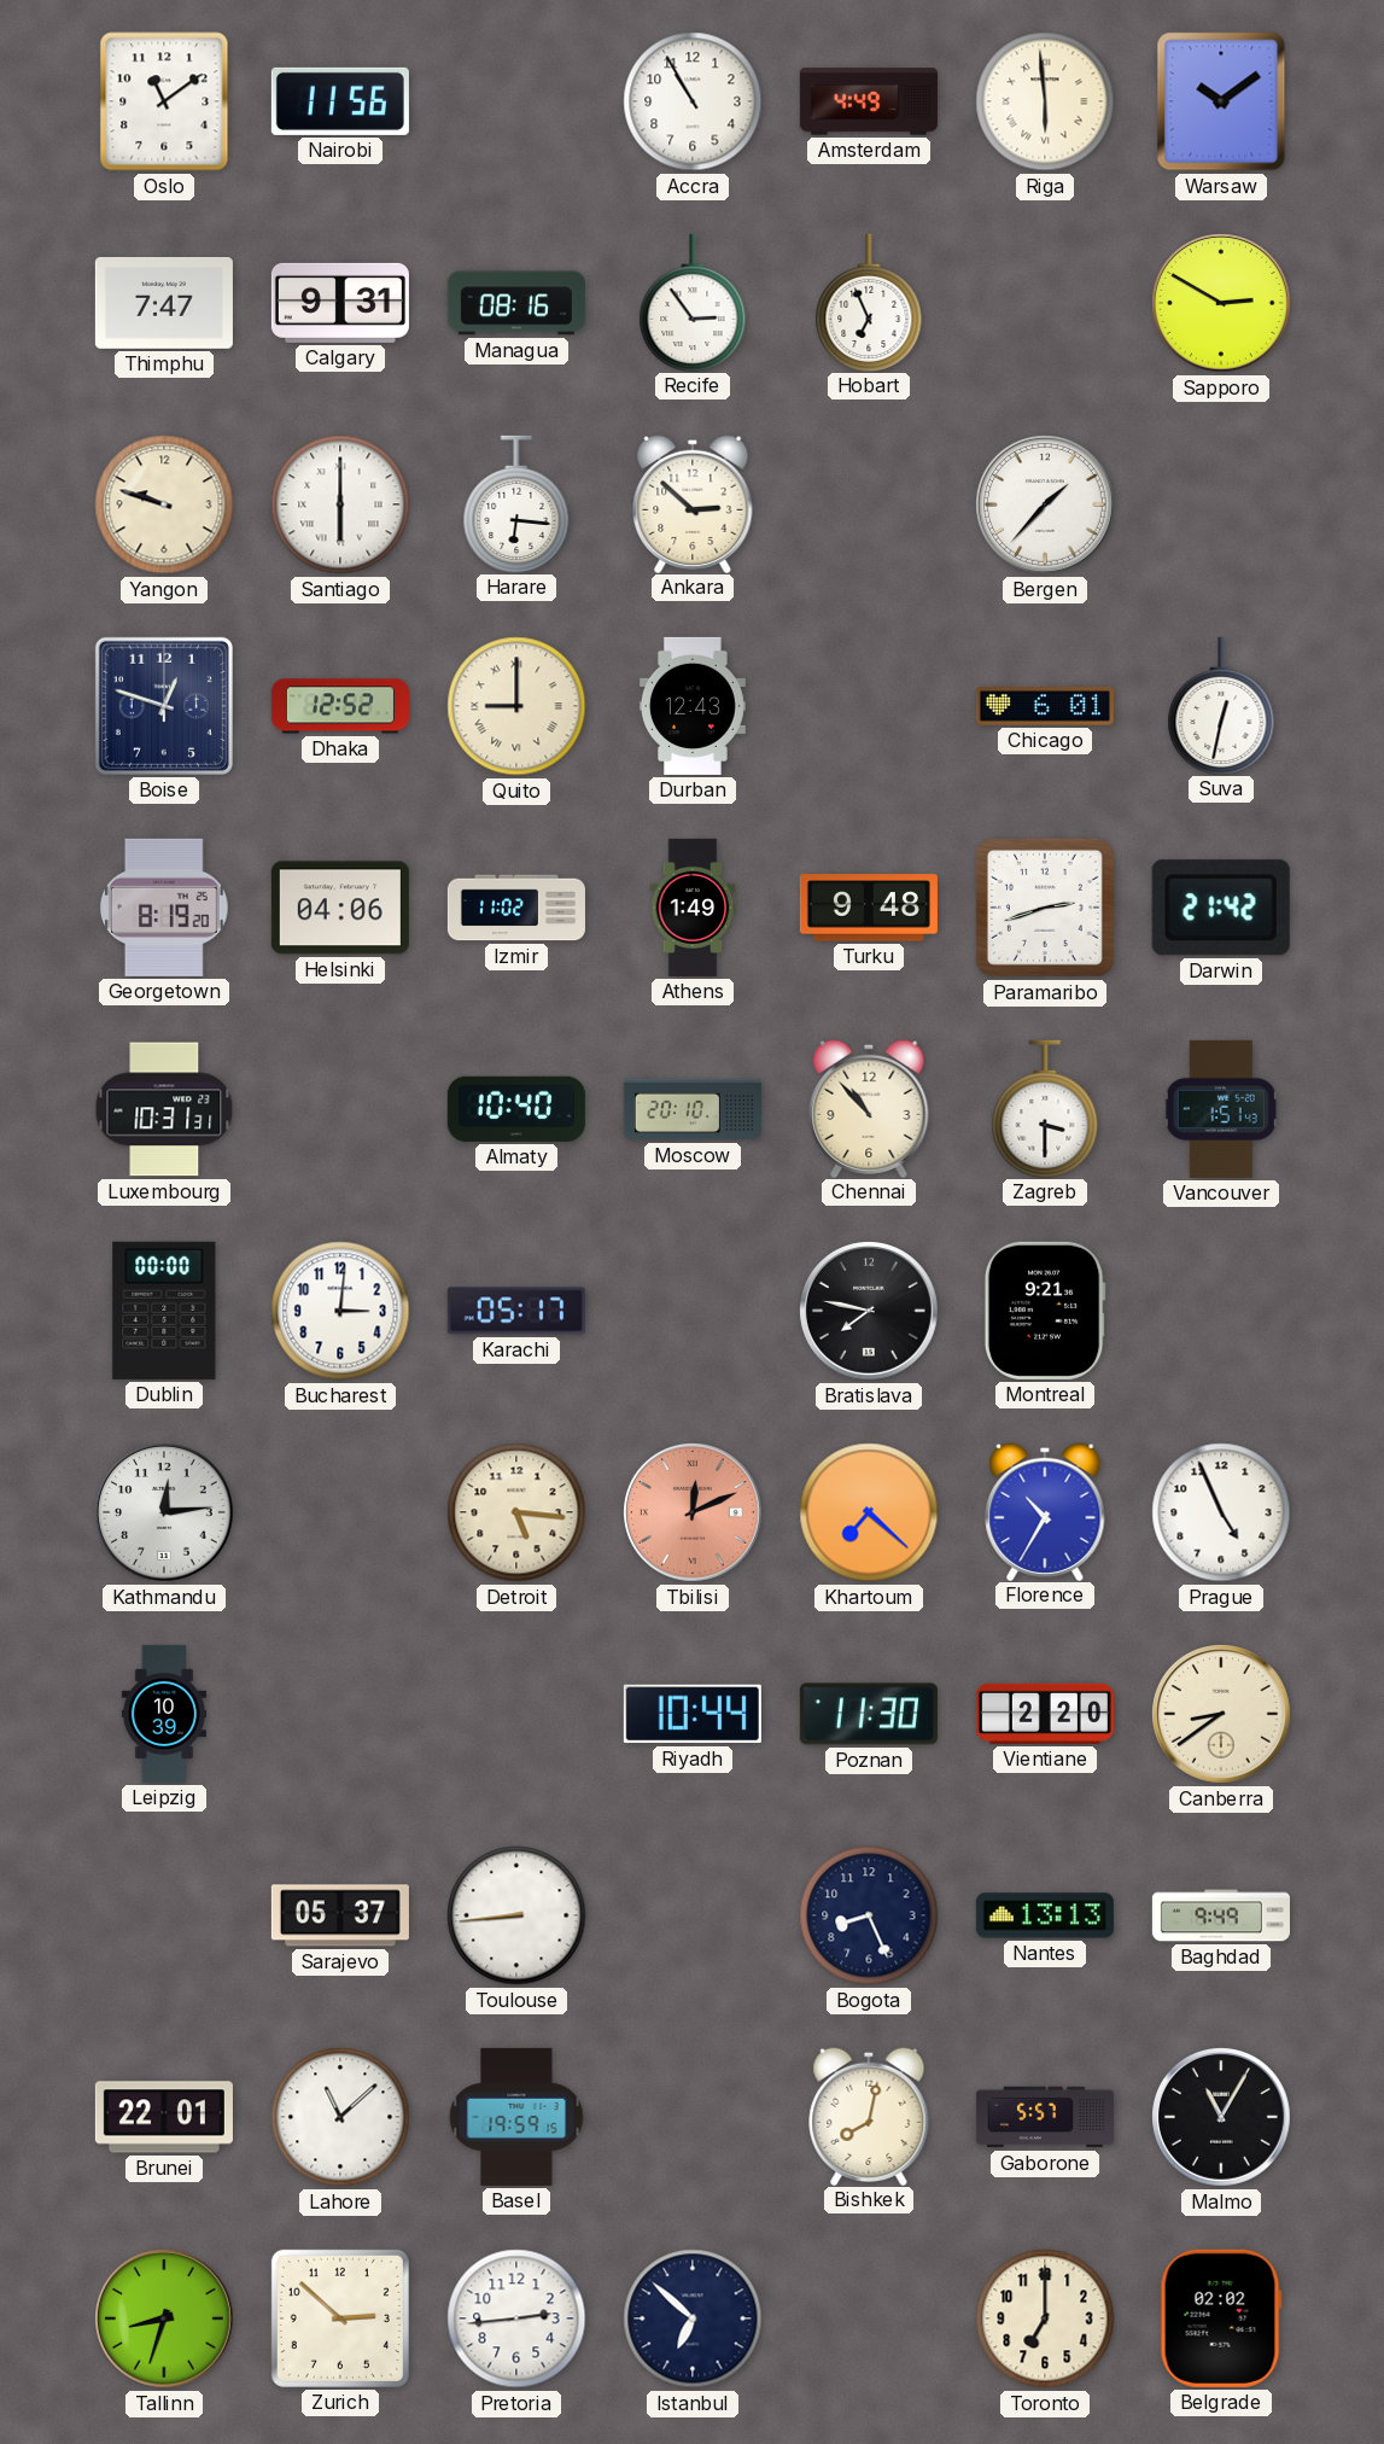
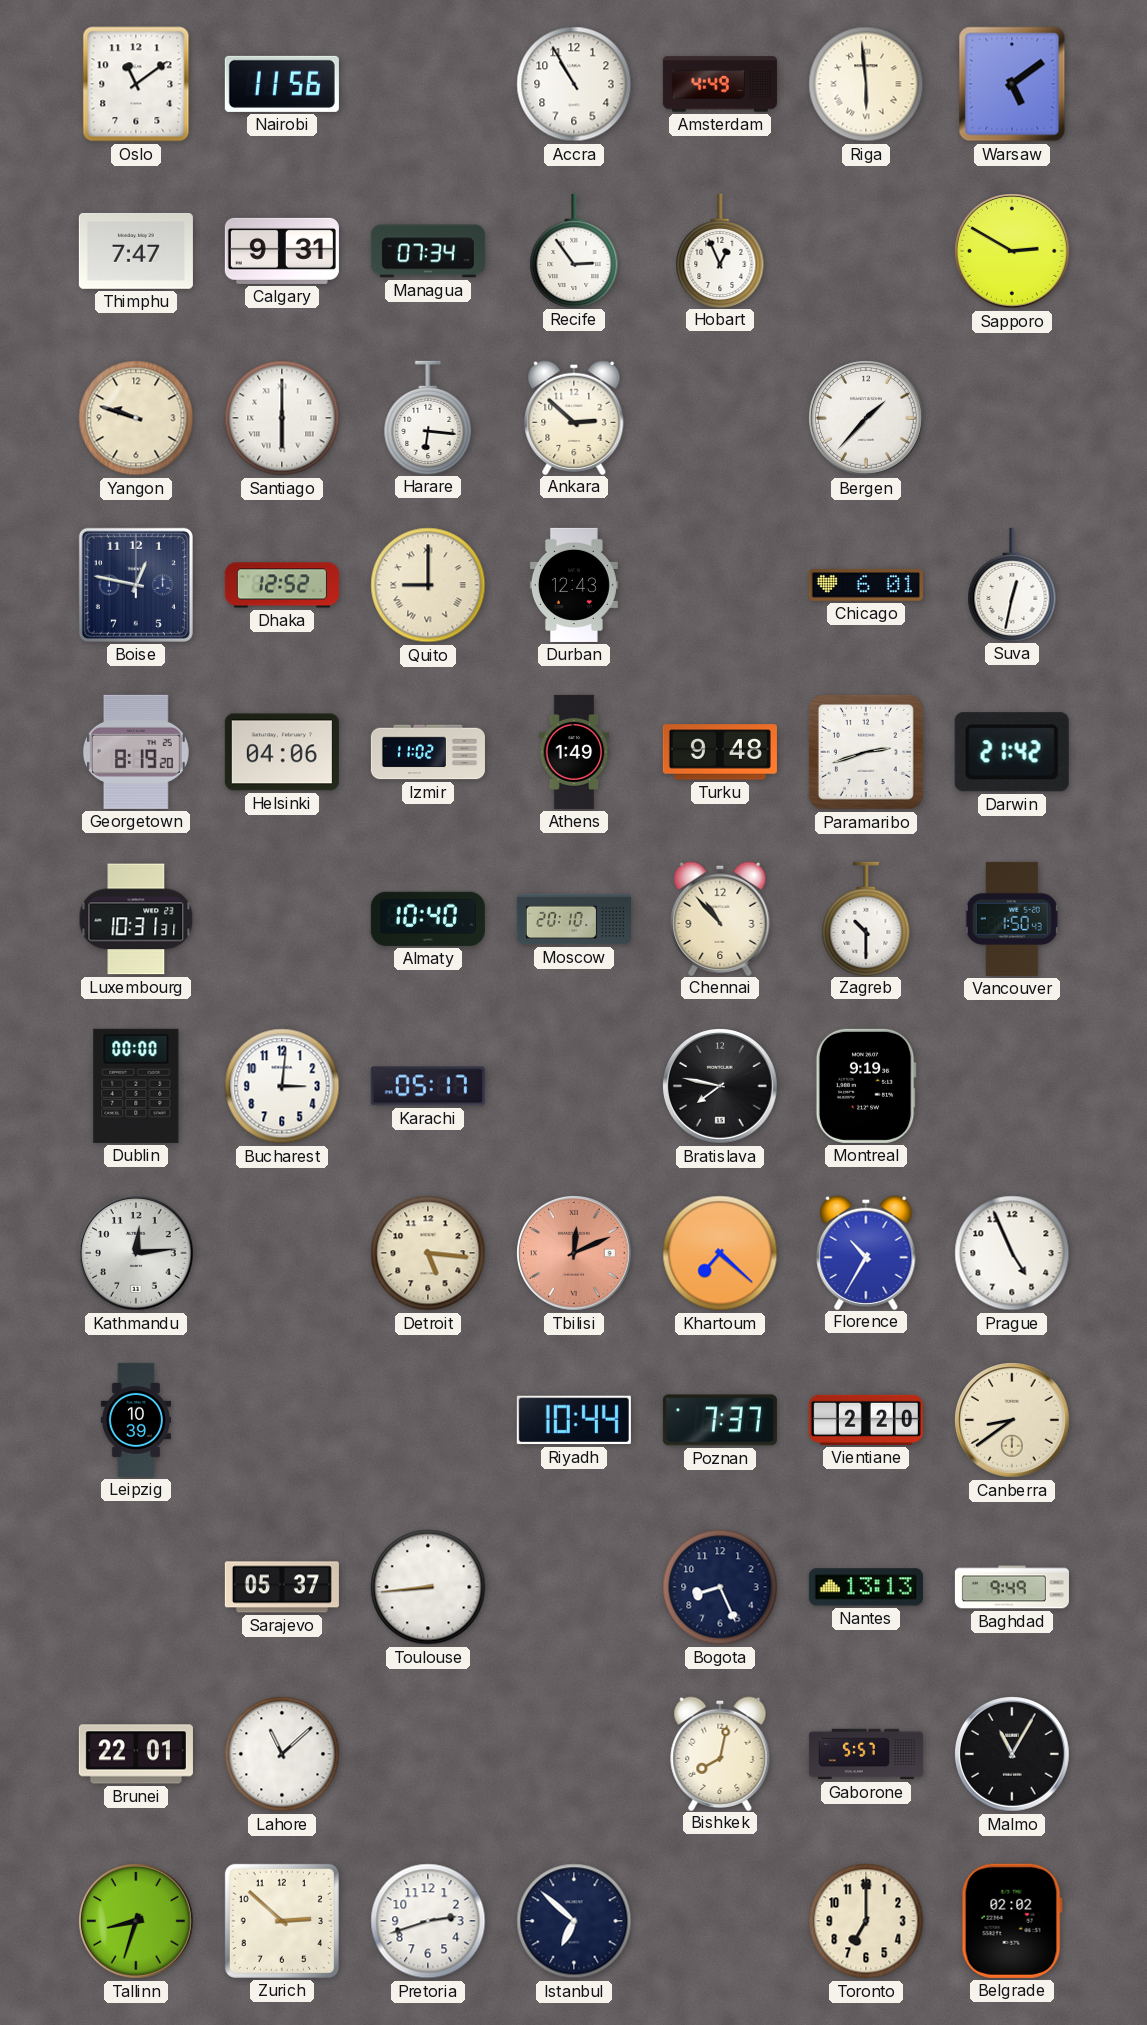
Warsaw: 10:09 -> 5:09 (1012, 84)
Managua: 08:16 -> 07:34 (428, 251)
Hobart: 6:56 -> 12:56 (720, 250)
Boise: 12:48 -> 12:47 (136, 585)
Zagreb: 3:30 -> 10:30 (866, 918)
Vancouver: 1:51 -> 1:50 (1012, 919)
Montreal: 9:21 -> 9:19 (866, 1086)
Poznan: 11:30 -> 7:37 (720, 1420)
Basel: 19:59 -> none (516, 2117)
Pretoria: 2:44 -> 2:42 (428, 1921)
